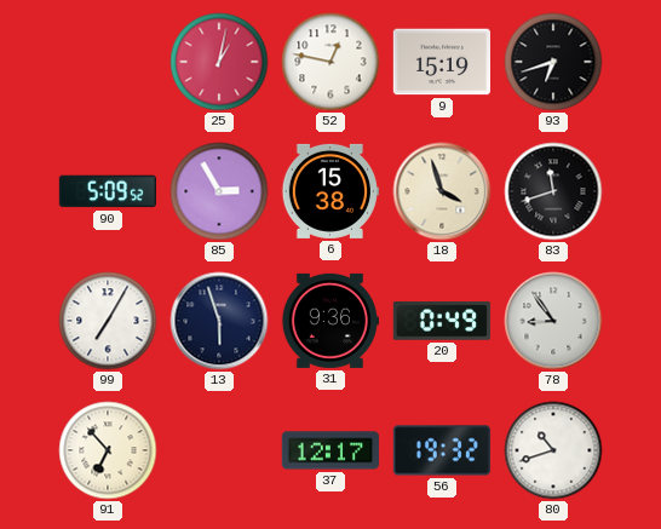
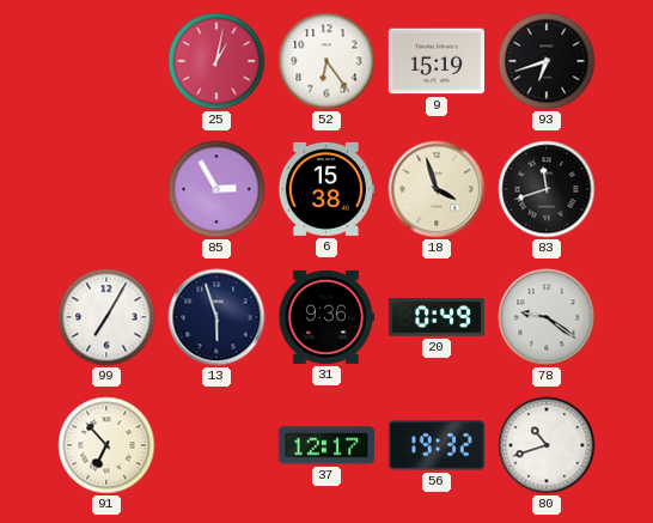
52: 12:47 -> 6:24 (326, 61)
90: 5:09 -> none (108, 191)
78: 8:54 -> 9:21 (547, 317)
